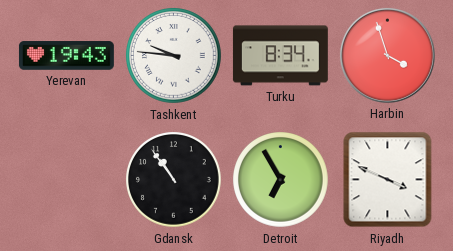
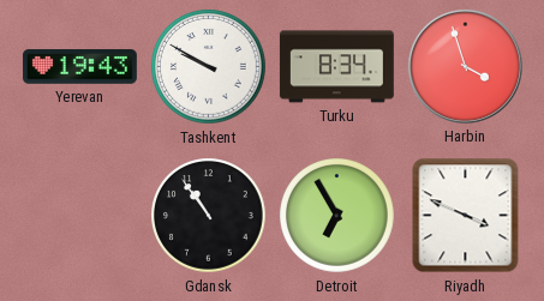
Tashkent: 9:46 -> 9:50 (209, 67)
